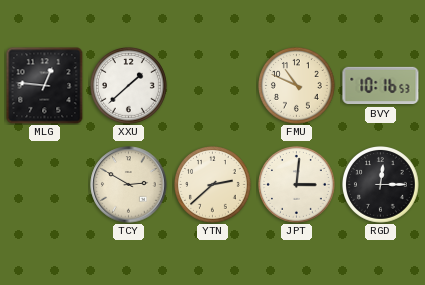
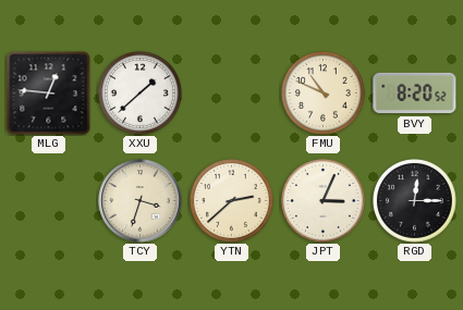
BVY: 10:16 -> 8:20 (415, 94)
TCY: 2:50 -> 3:33 (141, 201)
JPT: 3:01 -> 3:04 (324, 201)
